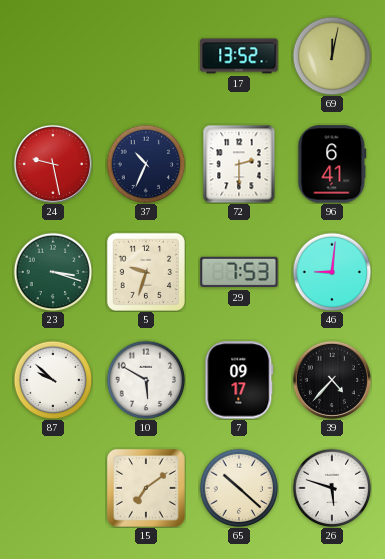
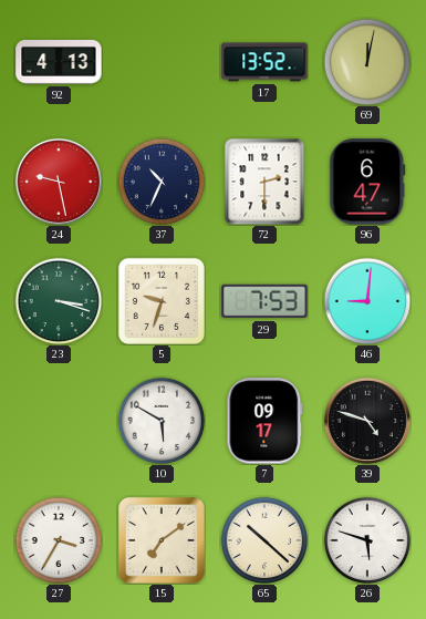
92: none -> 4:13 (59, 63)
96: 6:41 -> 6:47 (367, 182)
87: 9:52 -> none (53, 380)
39: 4:37 -> 4:48 (367, 421)
27: none -> 3:35 (59, 540)
